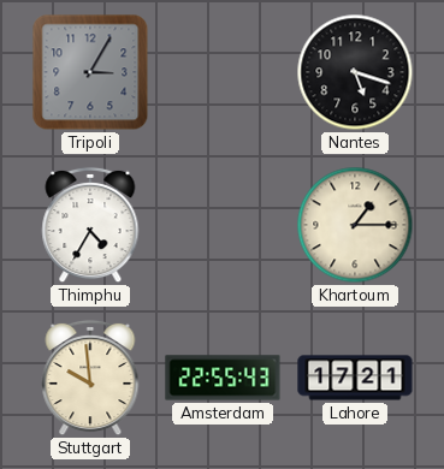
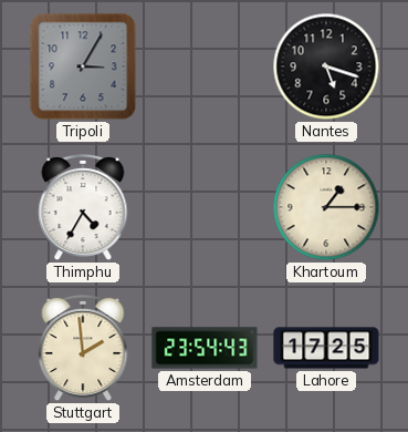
Stuttgart: 9:59 -> 1:59 (83, 348)
Amsterdam: 22:55 -> 23:54 (205, 348)
Lahore: 17:21 -> 17:25 (326, 348)
